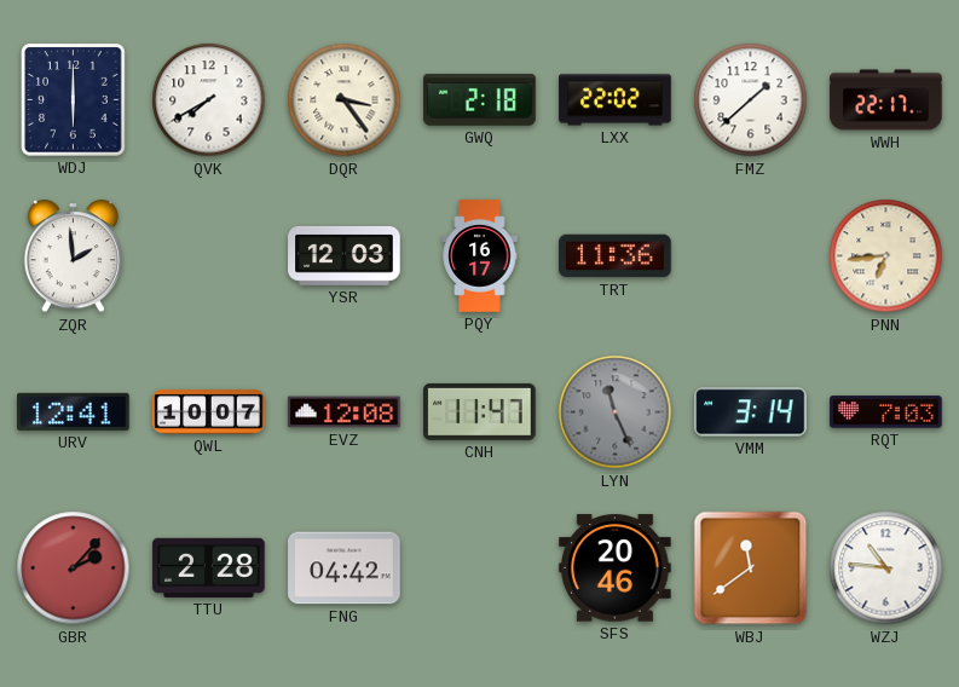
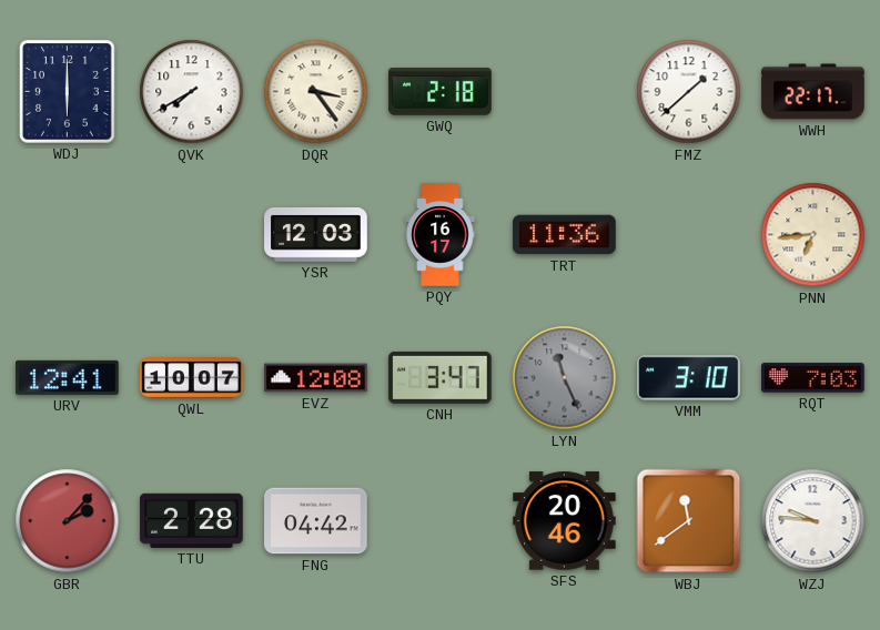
LXX: 22:02 -> none (616, 100)
ZQR: 1:59 -> none (74, 256)
CNH: 11:47 -> 3:47 (441, 377)
VMM: 3:14 -> 3:10 (689, 378)
WZJ: 10:46 -> 9:46 (813, 521)
